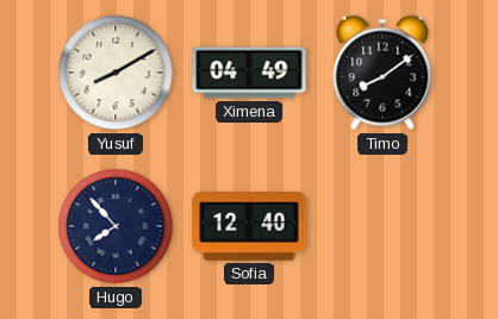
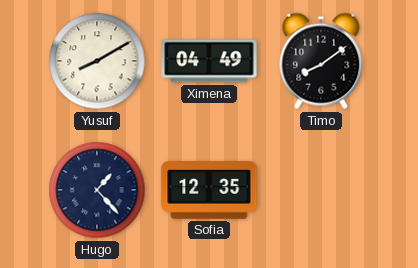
Hugo: 7:53 -> 1:23 (97, 190)
Sofia: 12:40 -> 12:35 (209, 191)
